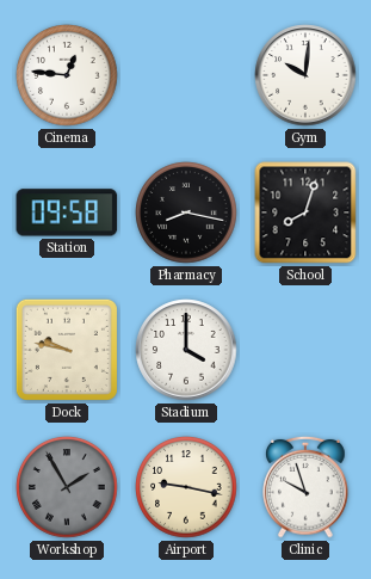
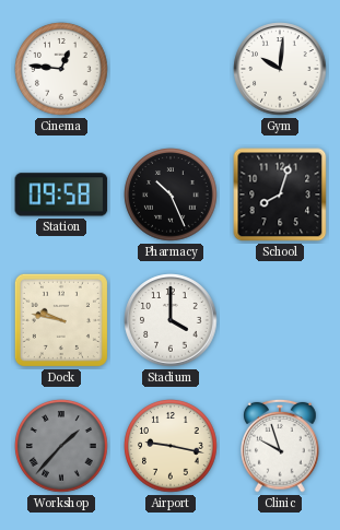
Pharmacy: 8:17 -> 10:26 (171, 195)
Workshop: 1:55 -> 1:37 (61, 446)
